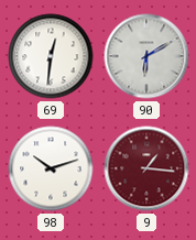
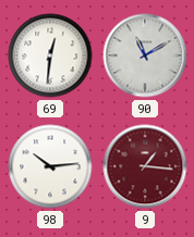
90: 6:10 -> 11:10 (145, 55)
98: 10:12 -> 10:14 (50, 166)
